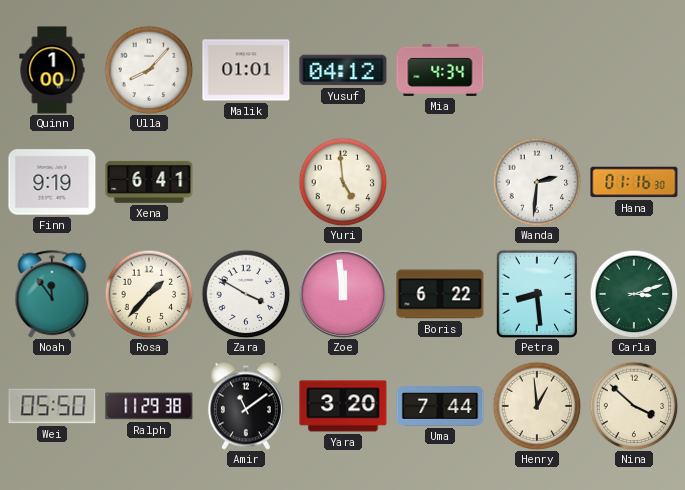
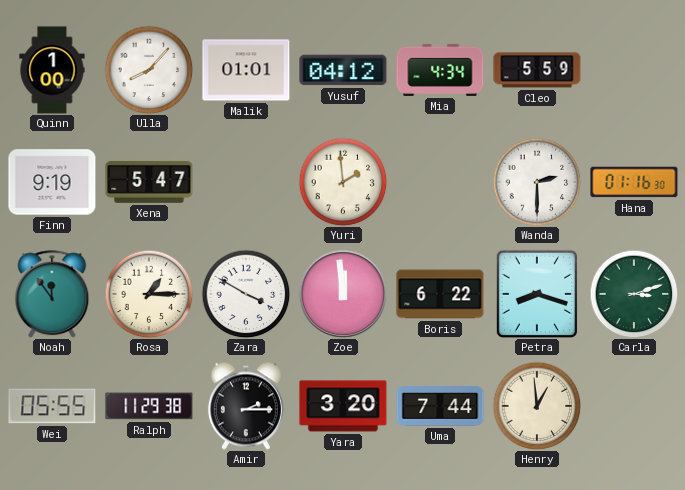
Cleo: none -> 5:59 (537, 70)
Xena: 6:41 -> 5:47 (149, 182)
Yuri: 4:59 -> 1:59 (343, 182)
Wanda: 2:31 -> 2:30 (537, 182)
Rosa: 1:37 -> 1:15 (149, 294)
Petra: 8:29 -> 8:18 (536, 293)
Wei: 05:50 -> 05:55 (52, 406)
Amir: 11:09 -> 2:15 (246, 406)
Nina: 3:52 -> none (634, 406)
